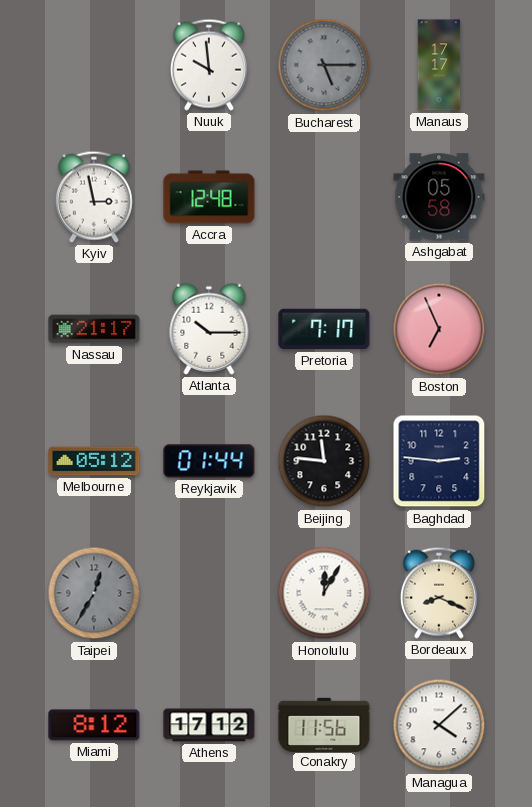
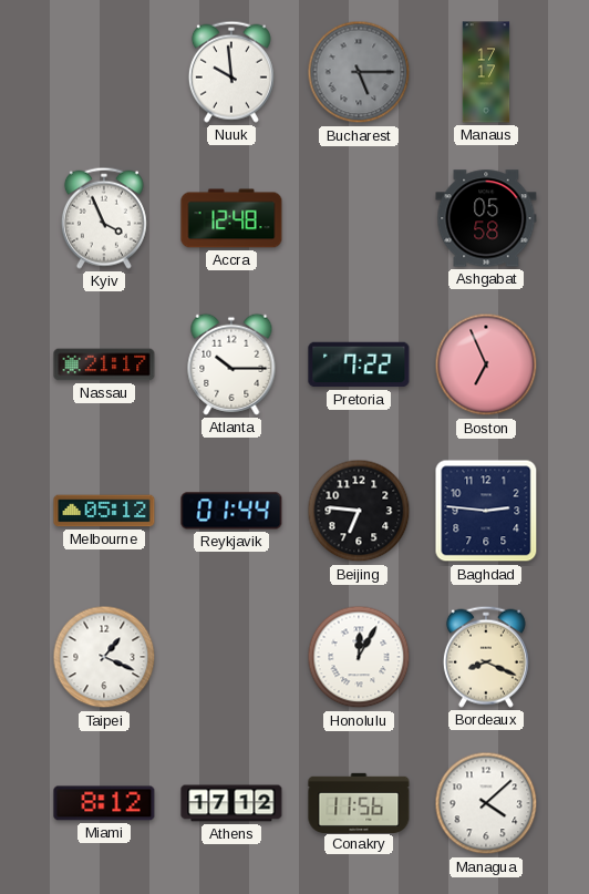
Kyiv: 2:58 -> 3:56 (104, 218)
Pretoria: 7:17 -> 7:22 (359, 364)
Beijing: 11:46 -> 6:46 (359, 511)
Taipei: 12:35 -> 1:19 (104, 657)
Taipei dial: grey -> white (104, 657)
